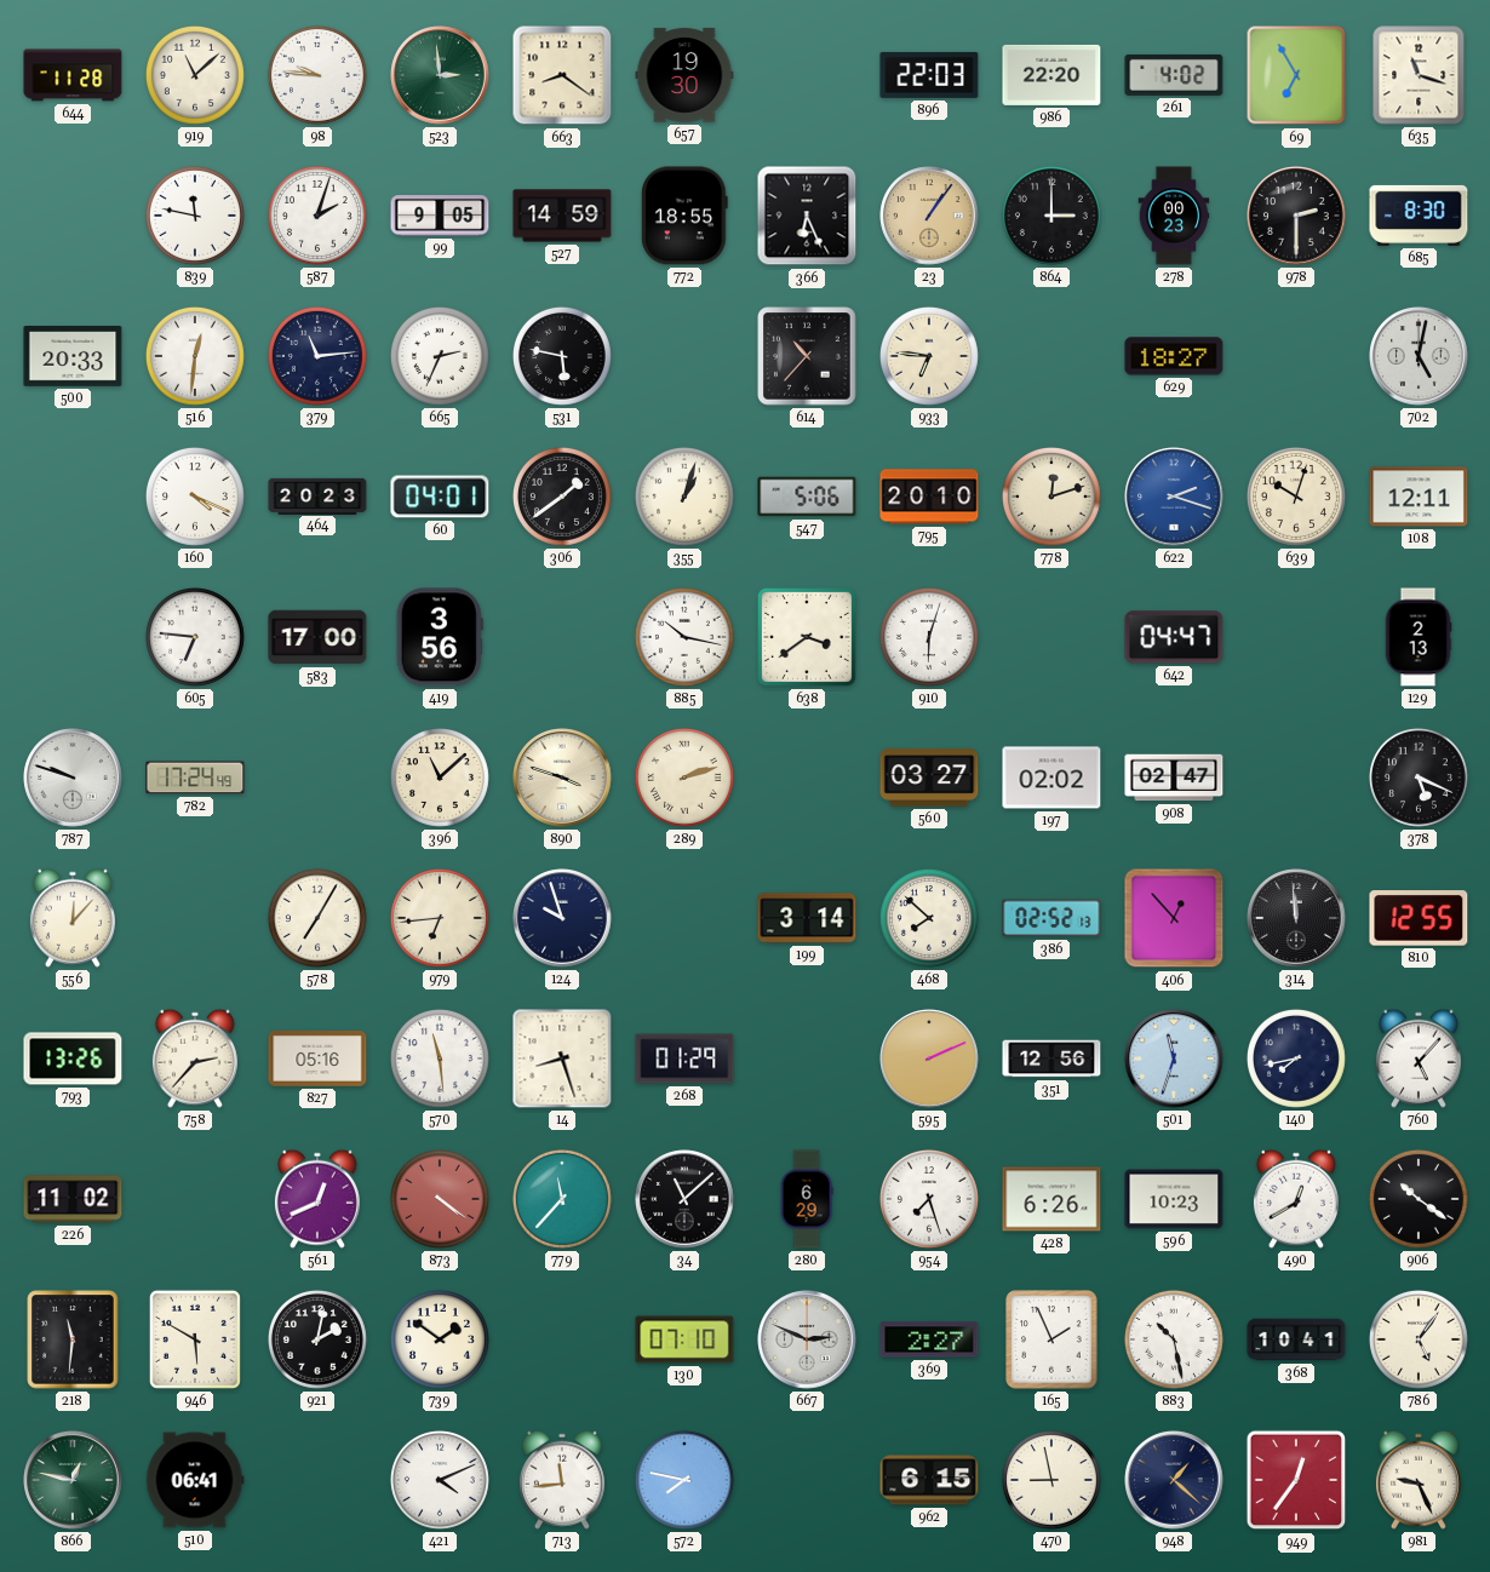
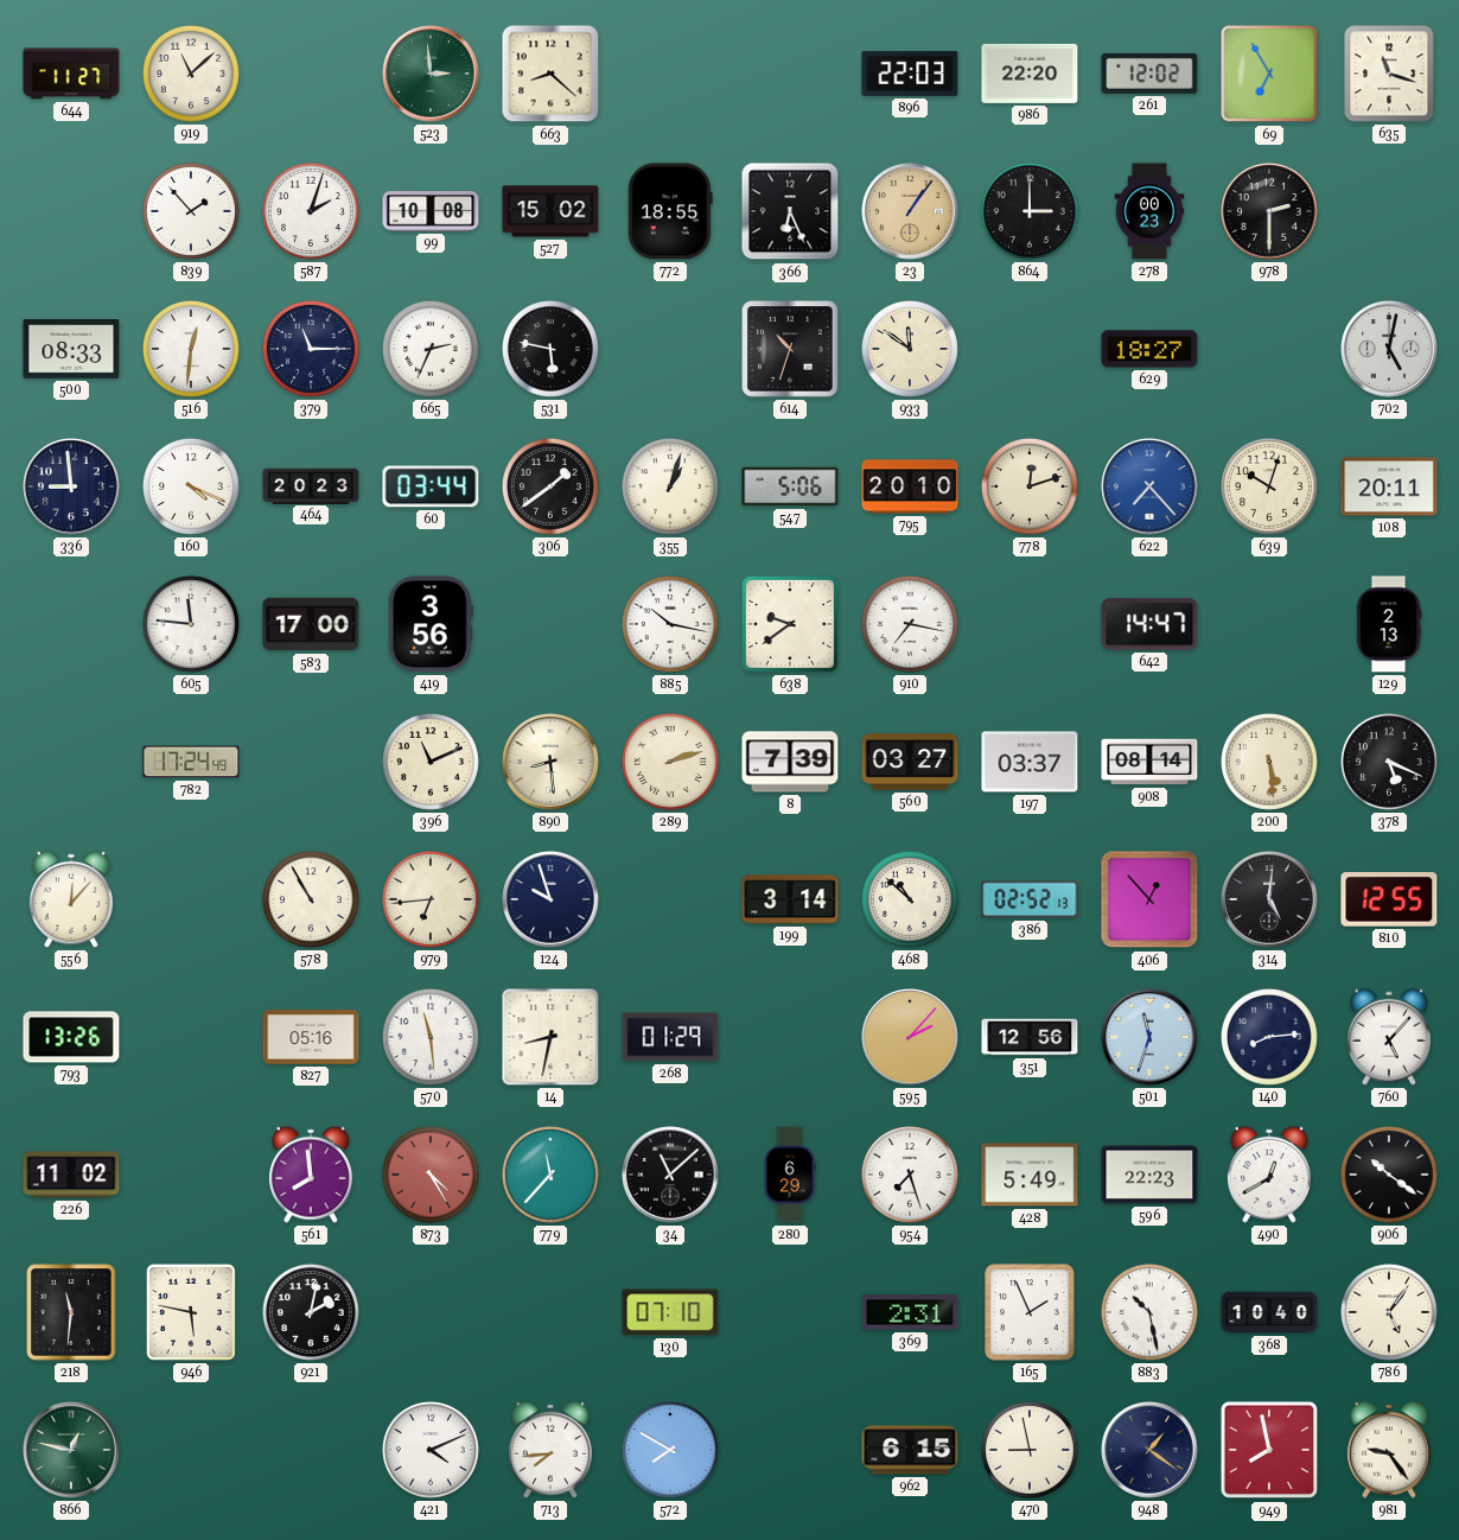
644: 11:28 -> 11:27 (71, 74)
98: 9:46 -> none (317, 75)
663: 8:21 -> 8:22 (550, 74)
657: 19:30 -> none (684, 75)
261: 4:02 -> 12:02 (1149, 74)
839: 11:47 -> 1:53 (191, 211)
99: 9:05 -> 10:08 (431, 211)
527: 14:59 -> 15:02 (550, 211)
685: 8:30 -> none (1419, 216)
500: 20:33 -> 08:33 (71, 350)
379: 11:14 -> 11:15 (311, 349)
614: 10:37 -> 10:33 (790, 349)
933: 6:46 -> 11:51 (910, 349)
336: none -> 8:59 (71, 486)
60: 04:01 -> 03:44 (431, 486)
622: 2:18 -> 7:23 (1149, 486)
108: 12:11 -> 20:11 (1389, 486)
605: 6:46 -> 11:46 (191, 624)
638: 3:39 -> 9:39 (790, 624)
910: 6:03 -> 7:17 (910, 624)
642: 04:47 -> 14:47 (1149, 624)
787: 9:48 -> none (73, 778)
396: 11:08 -> 11:11 (431, 762)
890: 3:48 -> 8:29 (550, 762)
8: none -> 7:39 (790, 762)
197: 02:02 -> 03:37 (1030, 762)
908: 02:47 -> 08:14 (1149, 762)
200: none -> 5:29 (1269, 762)
578: 7:05 -> 10:55 (311, 899)
468: 7:52 -> 10:52 (910, 899)
314: 11:59 -> 5:01 (1269, 899)
758: 2:37 -> none (195, 1058)
14: 8:27 -> 8:32 (550, 1037)
595: 2:11 -> 2:07 (910, 1037)
140: 7:43 -> 8:14 (1269, 1037)
561: 12:41 -> 7:59 (311, 1175)
873: 4:21 -> 4:25 (431, 1175)
428: 6:26 -> 5:49 (1030, 1175)
596: 10:23 -> 22:23 (1149, 1175)
946: 5:50 -> 5:47 (191, 1312)
739: 1:51 -> none (440, 1339)
667: 2:49 -> none (807, 1339)
369: 2:27 -> 2:31 (910, 1312)
368: 10:41 -> 10:40 (1269, 1312)
510: 06:41 -> none (195, 1480)
713: 11:44 -> 7:44 (550, 1450)
572: 7:47 -> 7:50 (670, 1450)
948: 1:22 -> 1:21 (1149, 1450)
949: 12:36 -> 7:58 (1269, 1450)
981: 9:26 -> 9:24 (1389, 1450)
